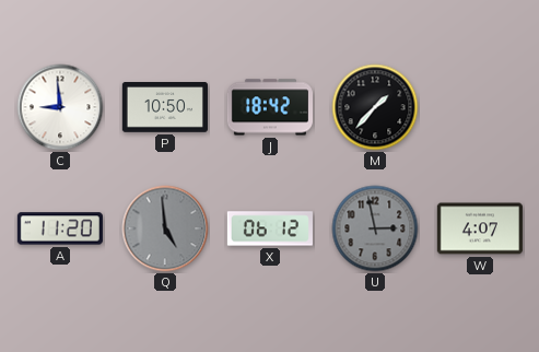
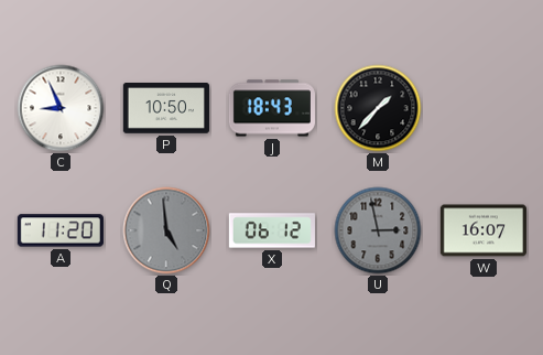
C: 8:59 -> 8:56 (61, 108)
J: 18:42 -> 18:43 (272, 108)
W: 4:07 -> 16:07 (484, 230)
